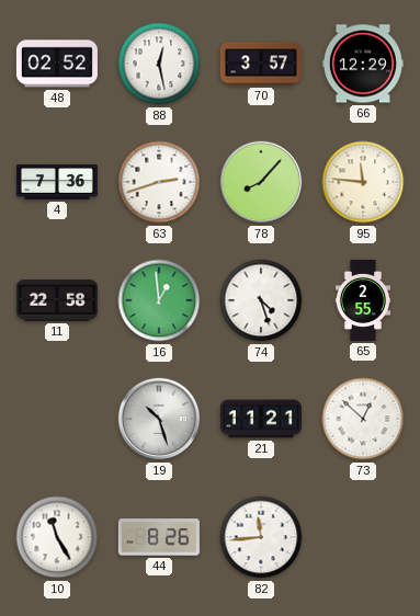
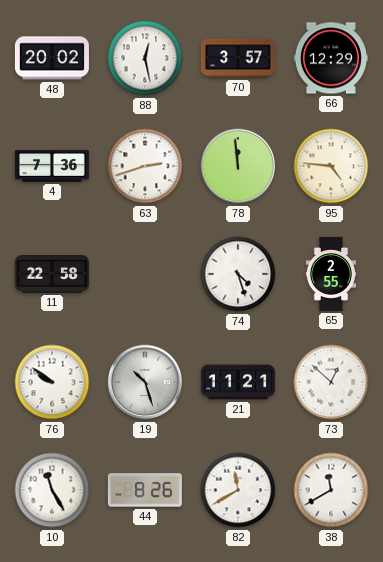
48: 02:52 -> 20:02 (52, 58)
78: 8:07 -> 11:59 (238, 166)
95: 11:46 -> 4:46 (331, 166)
16: 12:59 -> none (159, 300)
76: none -> 9:51 (52, 382)
82: 11:44 -> 11:40 (238, 490)
38: none -> 11:40 (331, 490)
